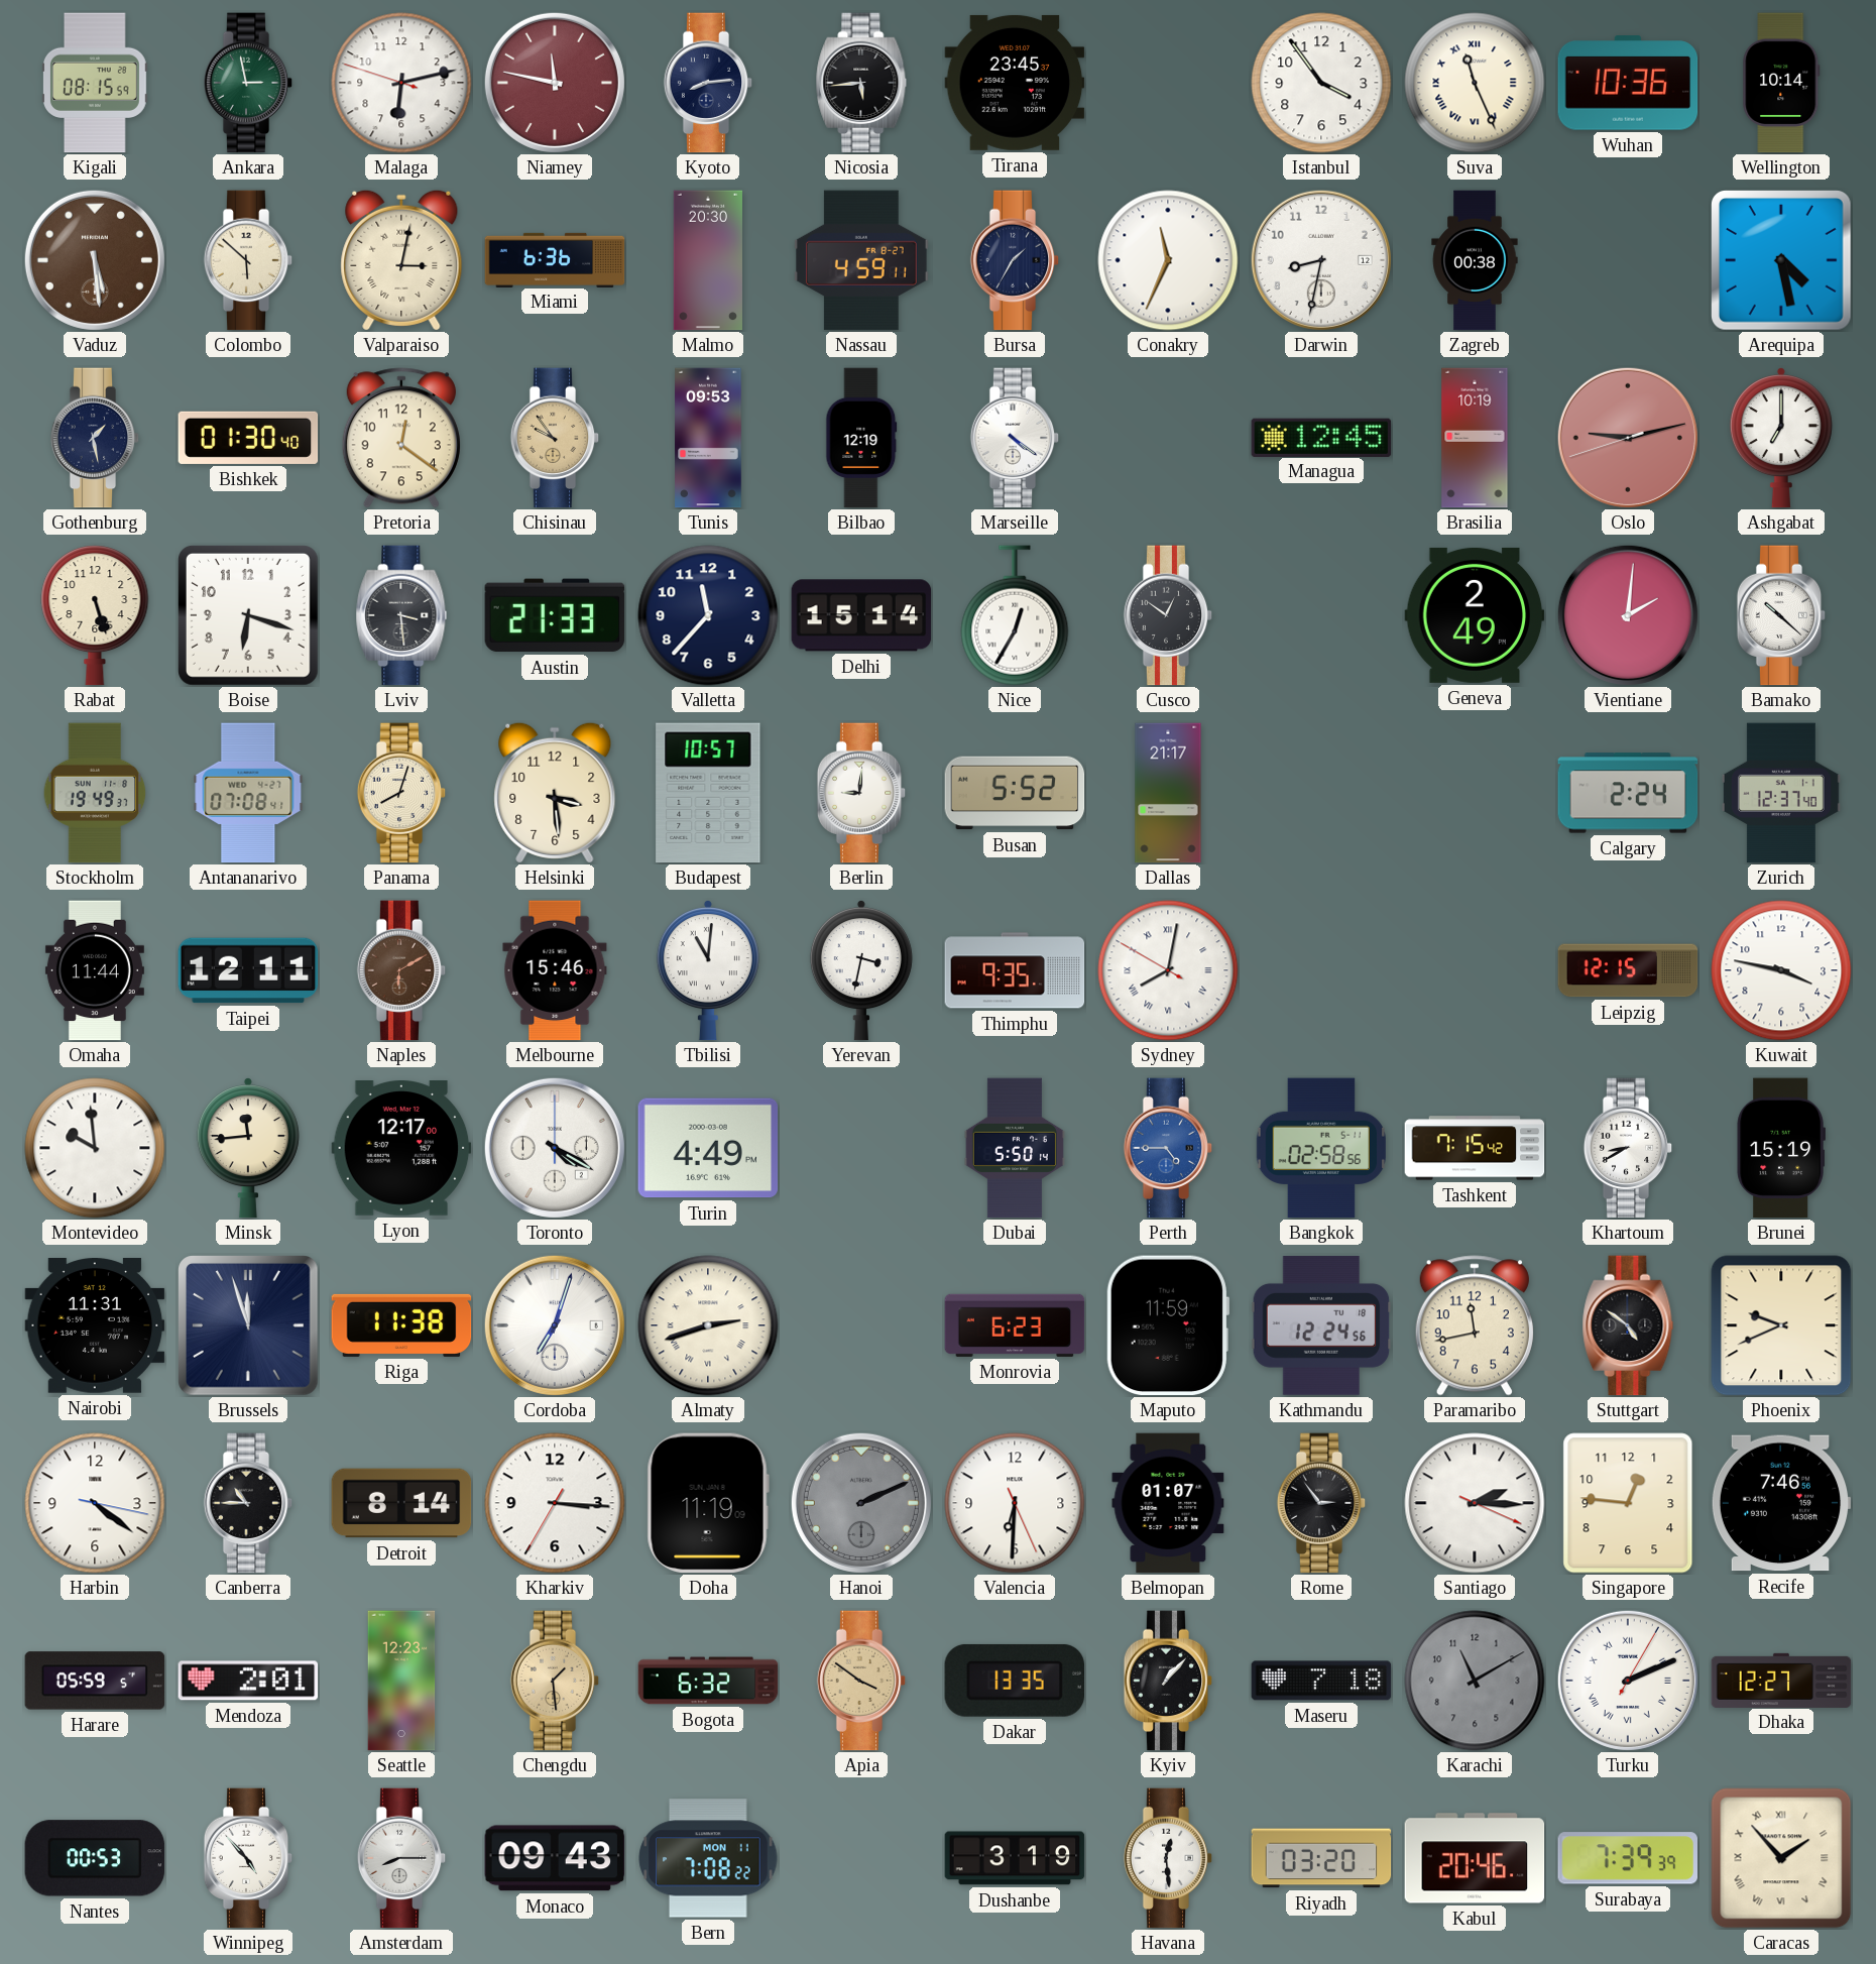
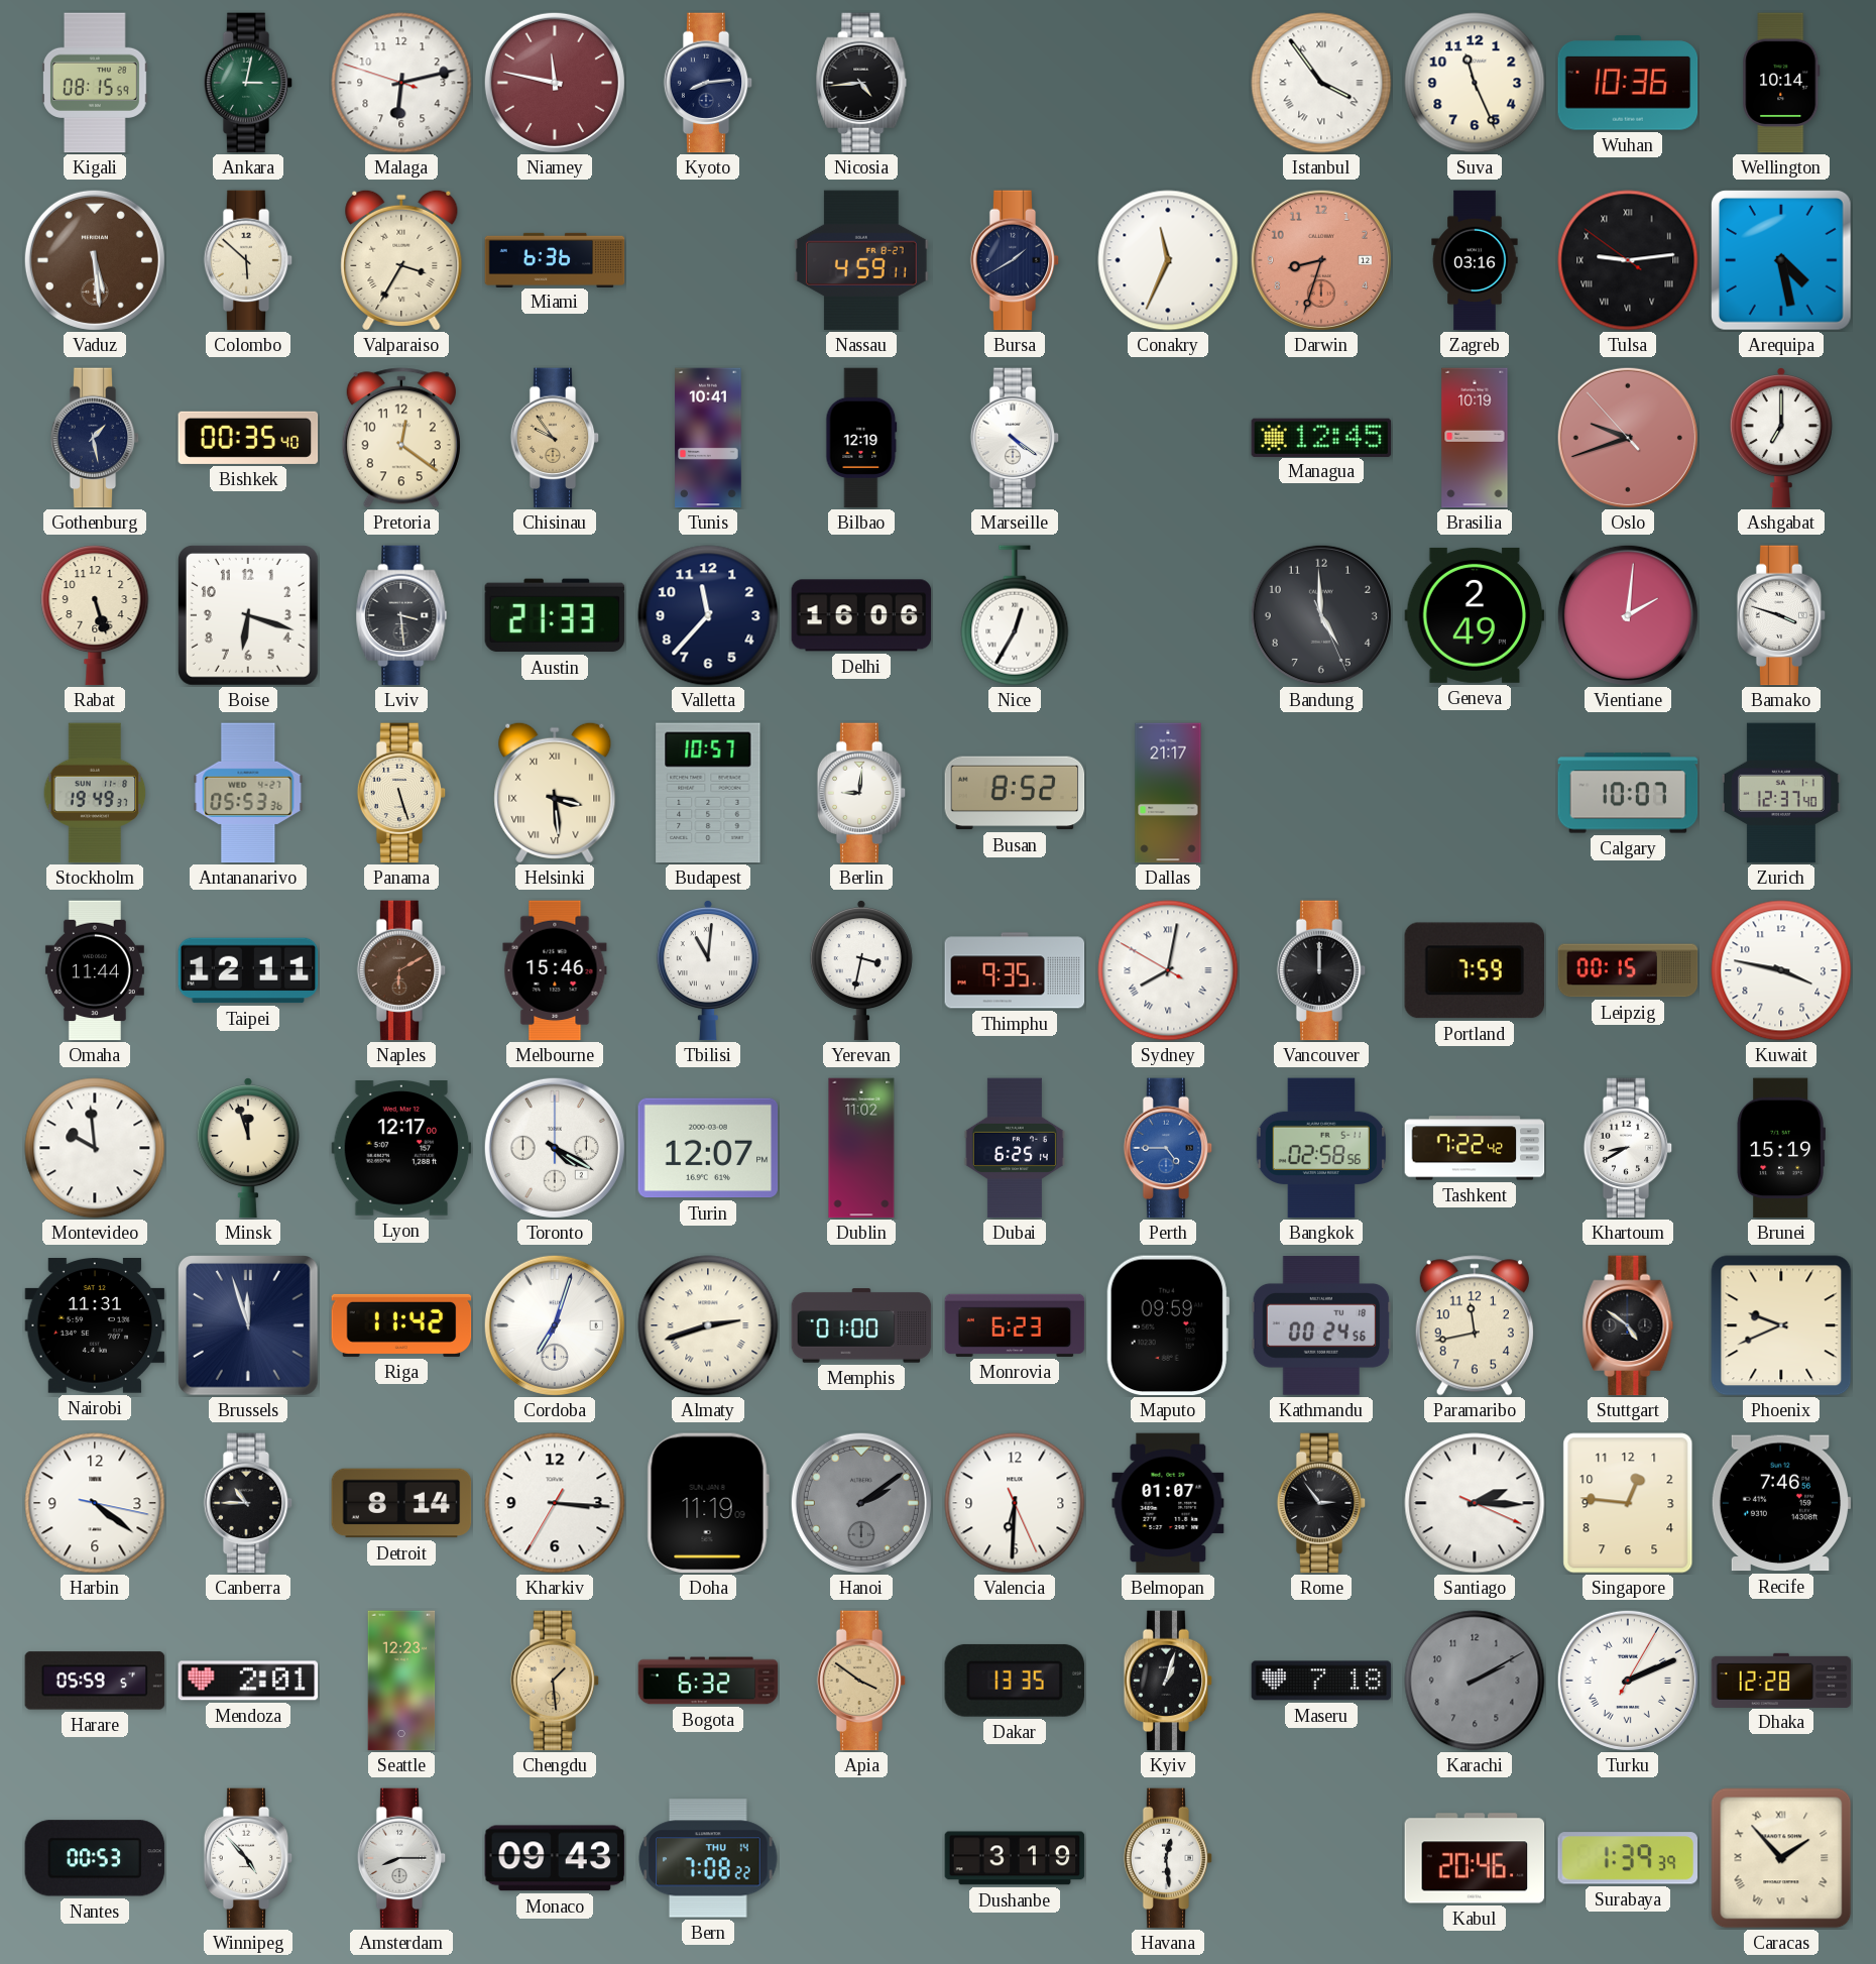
Ankara: 2:58 -> 3:02 (248, 83)
Nicosia: 5:44 -> 4:44 (861, 83)
Tirana: 23:45 -> none (1015, 83)
Istanbul numerals: Arabic -> Roman (1321, 83)
Suva numerals: Roman -> Arabic (1475, 83)
Valparaiso: 3:02 -> 3:35 (401, 260)
Malmo: 20:30 -> none (707, 260)
Bursa: 1:35 -> 1:40 (1015, 260)
Darwin: 8:32 -> 8:33 (1321, 260)
Darwin dial: white -> salmon (1321, 260)
Zagreb: 00:38 -> 03:16 (1475, 260)
Tulsa: none -> 9:13 (1628, 260)
Bishkek: 01:30 -> 00:35 (248, 438)
Tunis: 09:53 -> 10:41 (708, 438)
Oslo: 9:12 -> 9:41 (1628, 438)
Delhi: 15:14 -> 16:06 (861, 615)
Cusco: 12:51 -> none (1168, 615)
Bandung: none -> 4:59 (1321, 615)
Bamako: 10:22 -> 3:48 (1781, 615)
Antananarivo: 07:08 -> 05:53 (248, 793)
Panama: 8:03 -> 5:27 (401, 793)
Helsinki numerals: Arabic -> Roman (555, 793)
Busan: 5:52 -> 8:52 (1015, 793)
Calgary: 2:24 -> 10:07 (1628, 793)
Vancouver: none -> 12:00 (1321, 970)
Portland: none -> 7:59 (1474, 970)
Leipzig: 12:15 -> 00:15 (1628, 970)
Minsk: 11:44 -> 11:57 (248, 1149)
Turin: 4:49 -> 12:07 (708, 1148)
Dublin: none -> 11:02 (861, 1148)
Dubai: 5:50 -> 6:25 (1015, 1148)
Tashkent: 7:15 -> 7:22 (1475, 1148)
Riga: 11:38 -> 11:42 (401, 1325)
Memphis: none -> 01:00 (861, 1325)
Maputo: 11:59 -> 09:59 (1168, 1325)
Kathmandu: 12:24 -> 00:24 (1321, 1325)
Hanoi: 2:11 -> 2:09 (861, 1503)
Kyiv: 1:07 -> 1:03 (1168, 1681)
Karachi: 11:10 -> 2:10 (1475, 1681)
Dhaka: 12:27 -> 12:28 (1781, 1680)
Bern date: MON 11 -> THU 14 (708, 1858)
Riyadh: 03:20 -> none (1321, 1858)
Surabaya: 7:39 -> 1:39 (1627, 1858)
